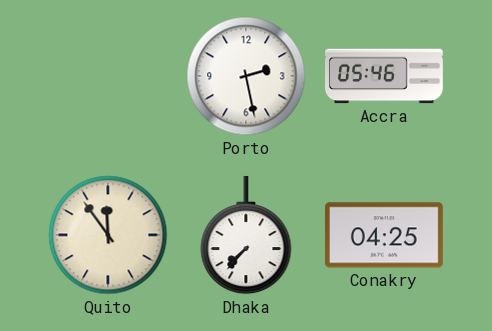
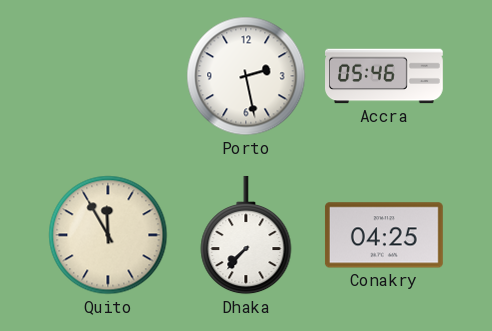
Quito: 11:54 -> 11:55 (108, 235)
